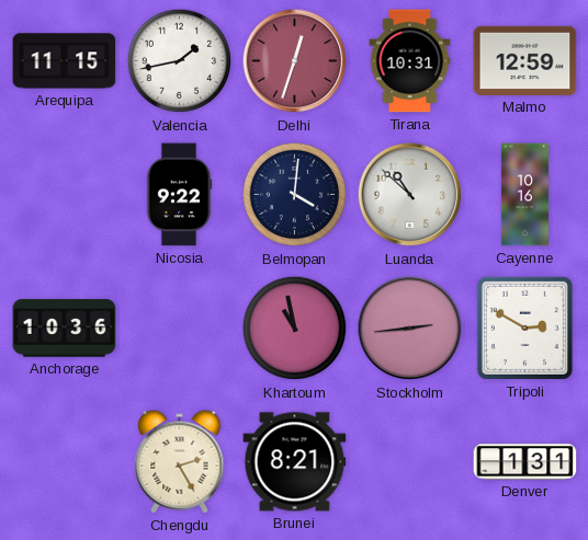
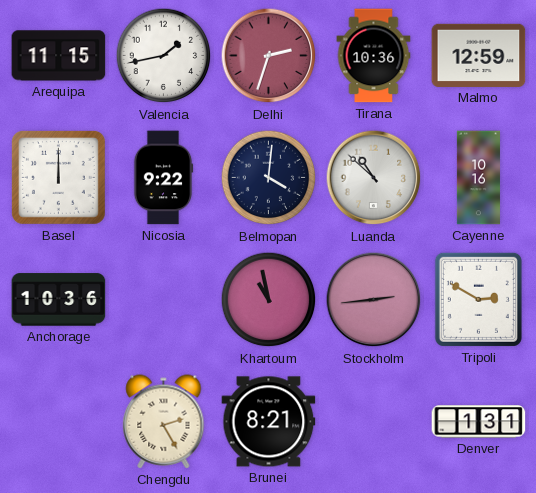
Delhi: 12:33 -> 2:33 (269, 56)
Tirana: 10:31 -> 10:36 (374, 56)
Basel: none -> 12:00 (58, 177)
